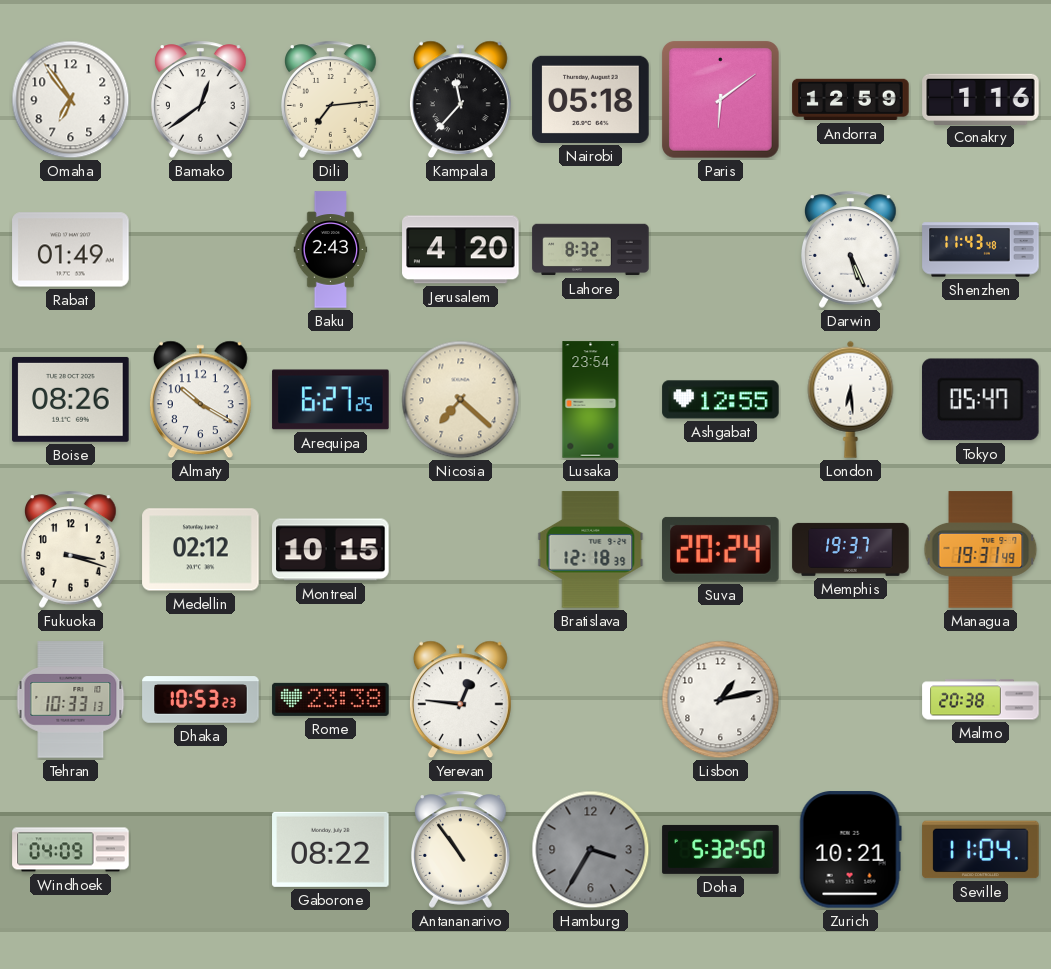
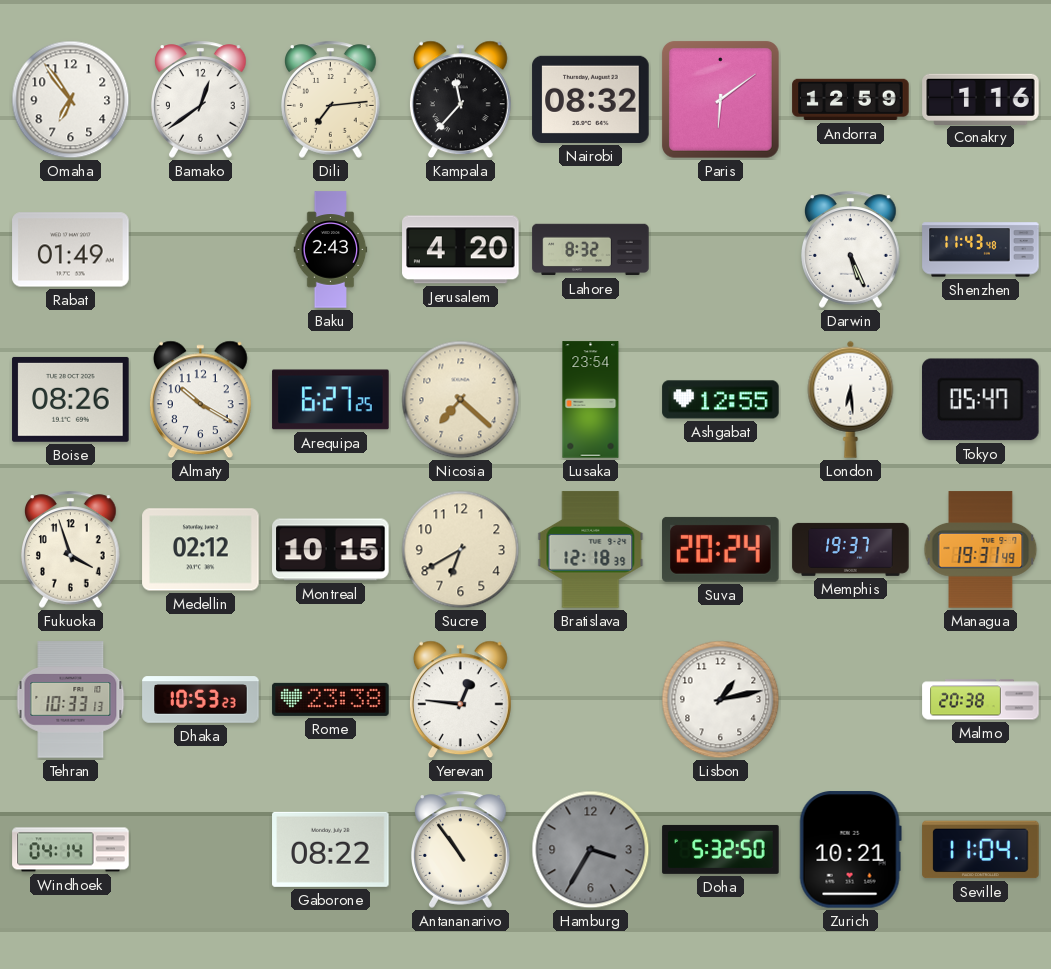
Nairobi: 05:18 -> 08:32 (591, 99)
Fukuoka: 3:18 -> 3:57 (71, 549)
Sucre: none -> 6:40 (461, 550)
Windhoek: 04:09 -> 04:14 (71, 850)
